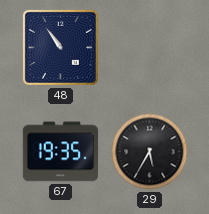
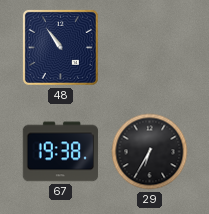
67: 19:35 -> 19:38 (61, 152)
29: 5:35 -> 6:35 (150, 152)
